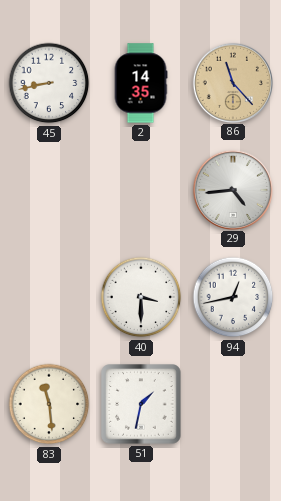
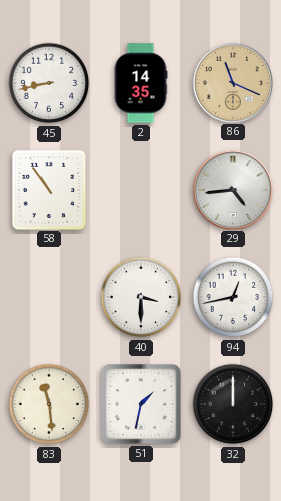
86: 11:23 -> 11:19 (232, 82)
58: none -> 10:54 (48, 189)
32: none -> 12:00 (233, 404)
